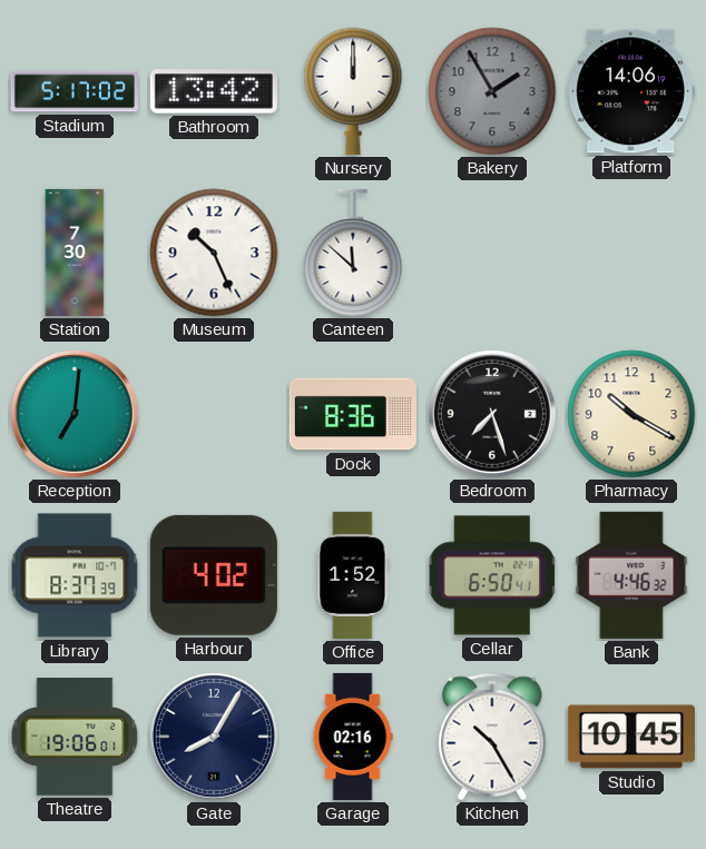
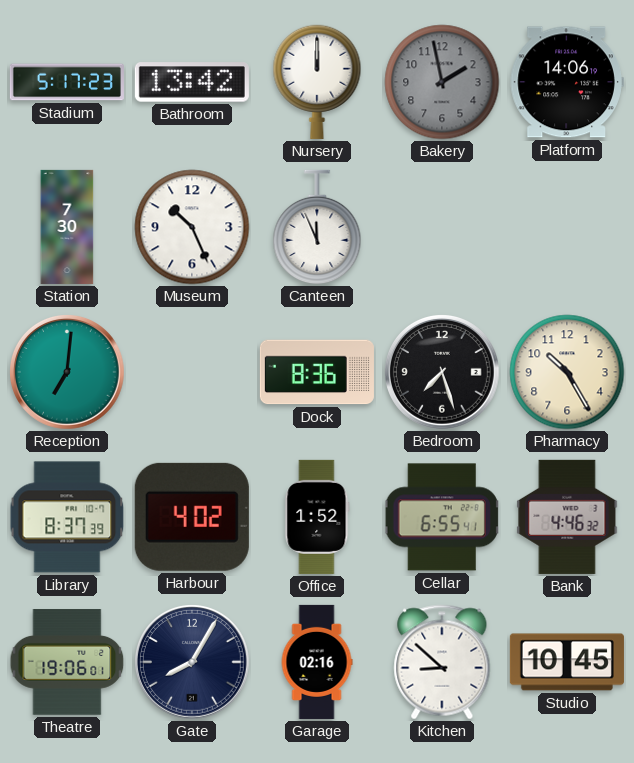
Stadium: 5:17:02 -> 5:17:23 (67, 82)
Bakery: 1:55 -> 1:58 (442, 82)
Canteen: 11:52 -> 11:56 (317, 227)
Pharmacy: 10:20 -> 10:25 (567, 372)
Cellar: 6:50 -> 6:55 (442, 517)
Kitchen: 10:25 -> 8:52 (442, 662)
